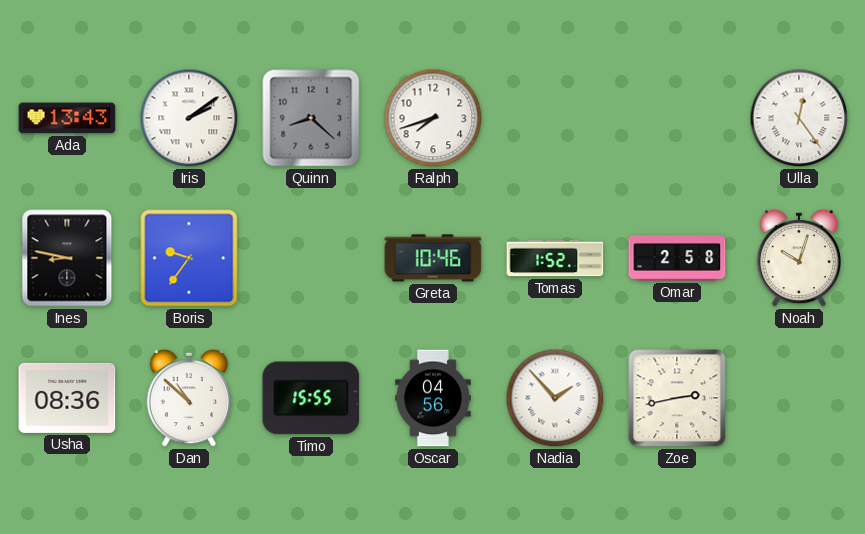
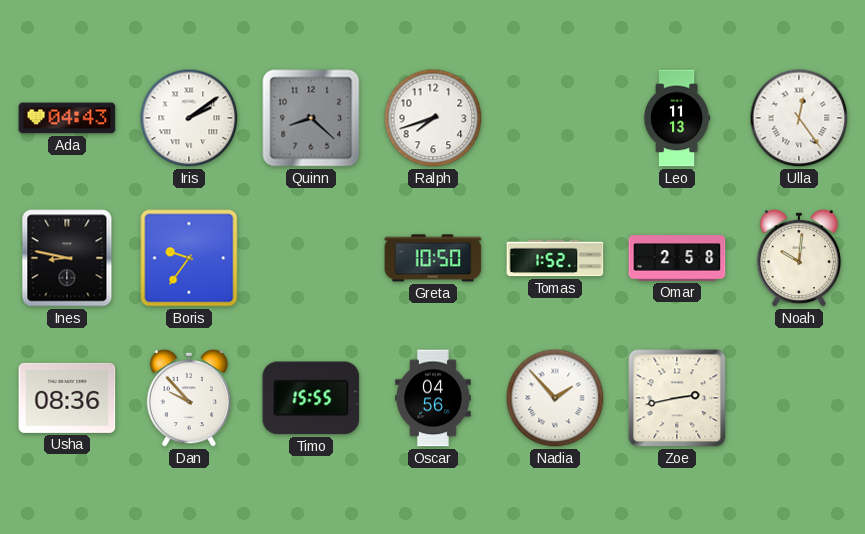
Ada: 13:43 -> 04:43 (67, 118)
Leo: none -> 11:13 (678, 118)
Greta: 10:46 -> 10:50 (433, 258)
Noah: 10:03 -> 10:01 (799, 258)
Dan: 10:52 -> 9:53 (189, 398)
